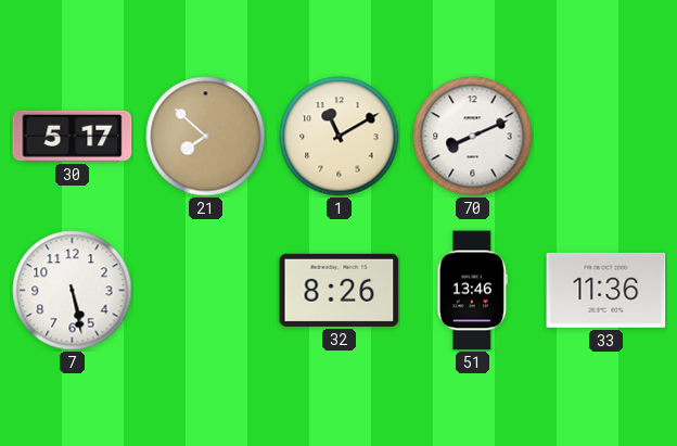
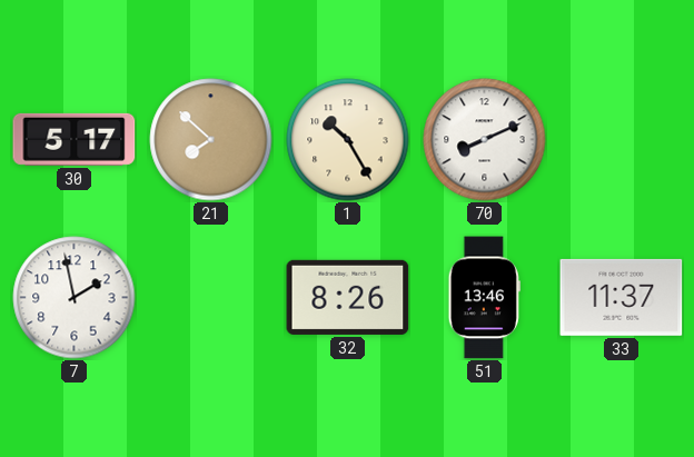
1: 11:10 -> 10:25 (348, 140)
7: 5:28 -> 1:58 (75, 298)
33: 11:36 -> 11:37 (622, 297)
